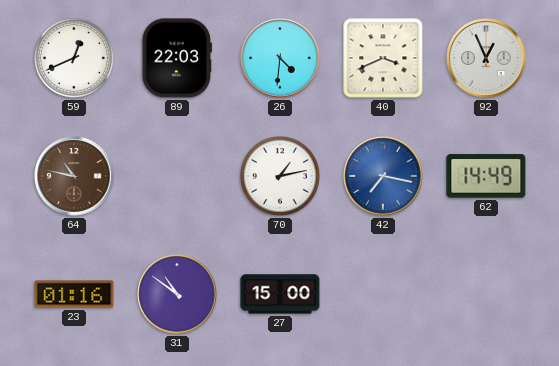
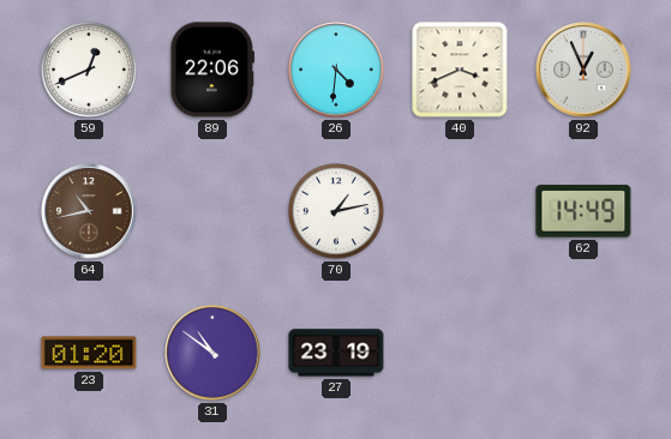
89: 22:03 -> 22:06 (212, 70)
64: 10:47 -> 10:43 (89, 211)
42: 7:17 -> none (383, 176)
23: 01:16 -> 01:20 (89, 353)
27: 15:00 -> 23:19 (336, 353)
